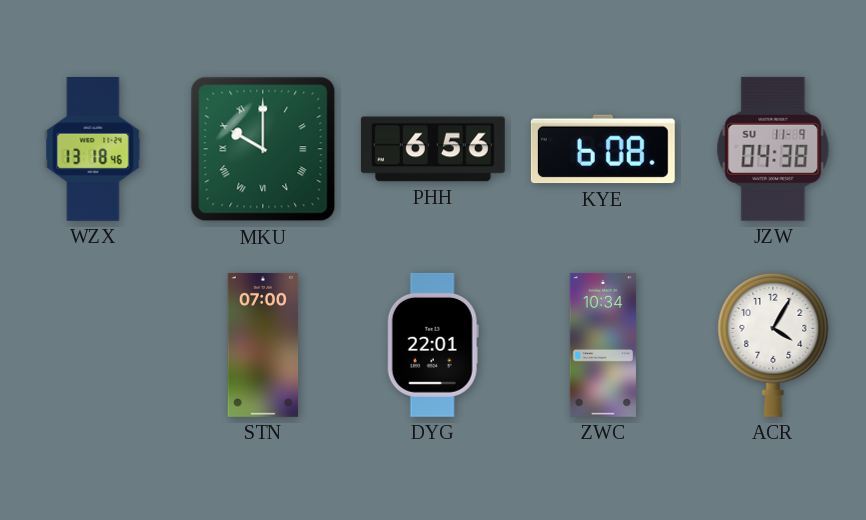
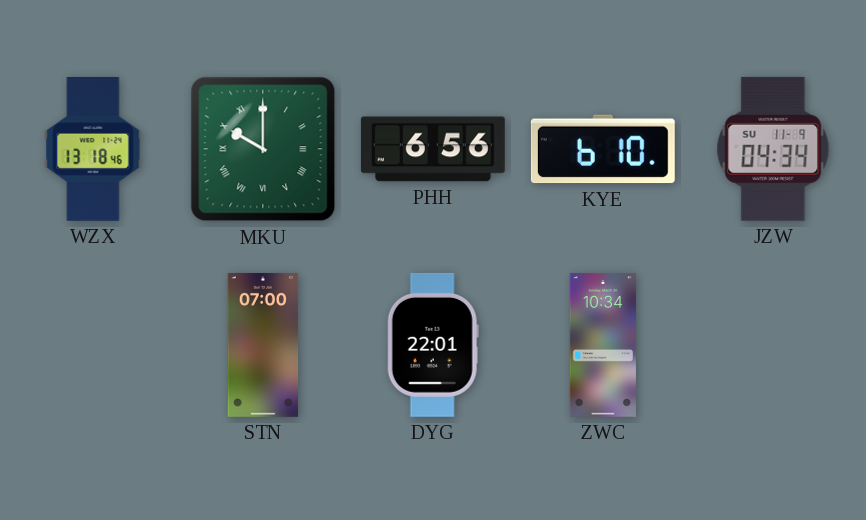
KYE: 6:08 -> 6:10 (603, 149)
JZW: 04:38 -> 04:34 (773, 149)
ACR: 4:05 -> none (773, 344)
